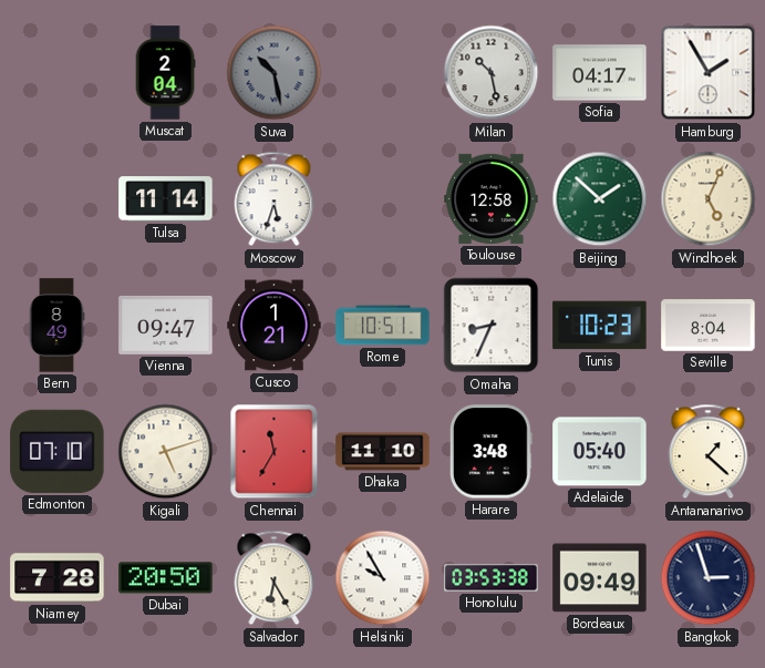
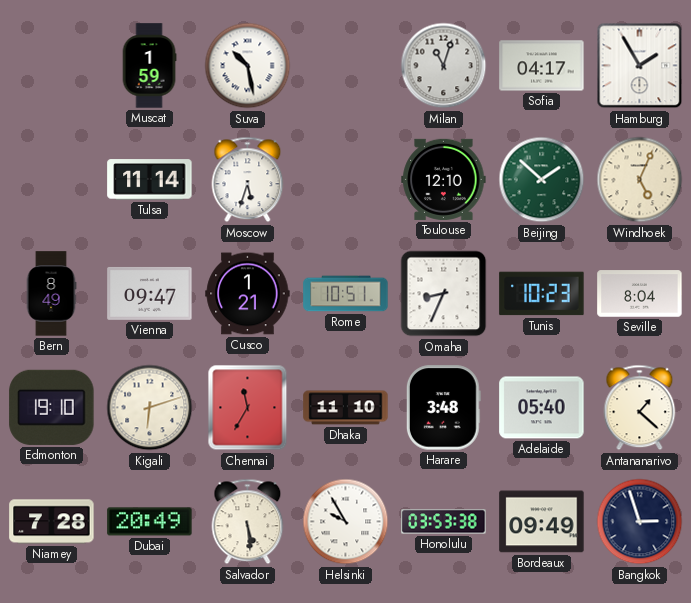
Muscat: 2:04 -> 1:59 (149, 66)
Suva dial: grey -> white (248, 66)
Milan: 10:28 -> 11:03 (444, 66)
Toulouse: 12:58 -> 12:10 (444, 179)
Edmonton: 07:10 -> 19:10 (52, 407)
Kigali: 5:12 -> 6:12 (150, 408)
Dubai: 20:50 -> 20:49 (150, 522)
Salvador: 6:25 -> 5:29 (248, 522)
